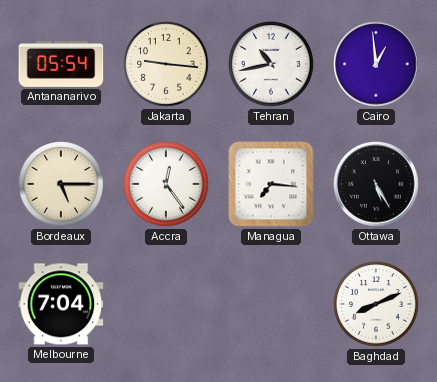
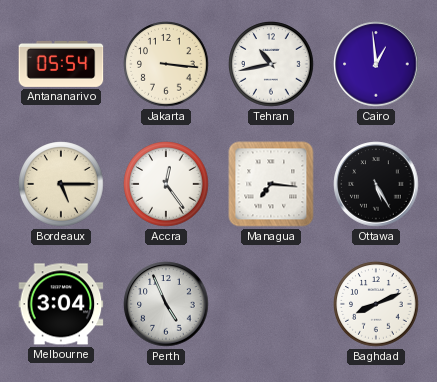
Jakarta: 9:16 -> 3:16 (166, 64)
Melbourne: 7:04 -> 3:04 (61, 304)
Perth: none -> 4:56 (166, 304)
